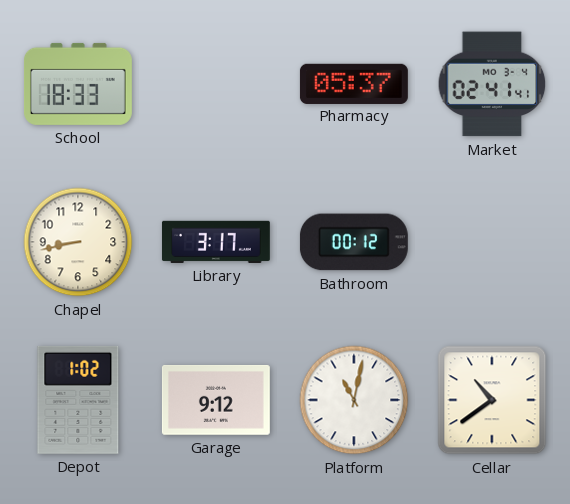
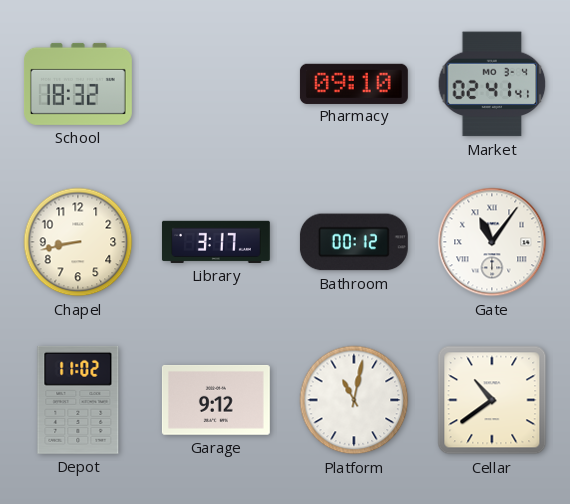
School: 18:33 -> 18:32 (78, 84)
Pharmacy: 05:37 -> 09:10 (354, 83)
Gate: none -> 11:06 (492, 242)
Depot: 1:02 -> 11:02 (78, 400)
